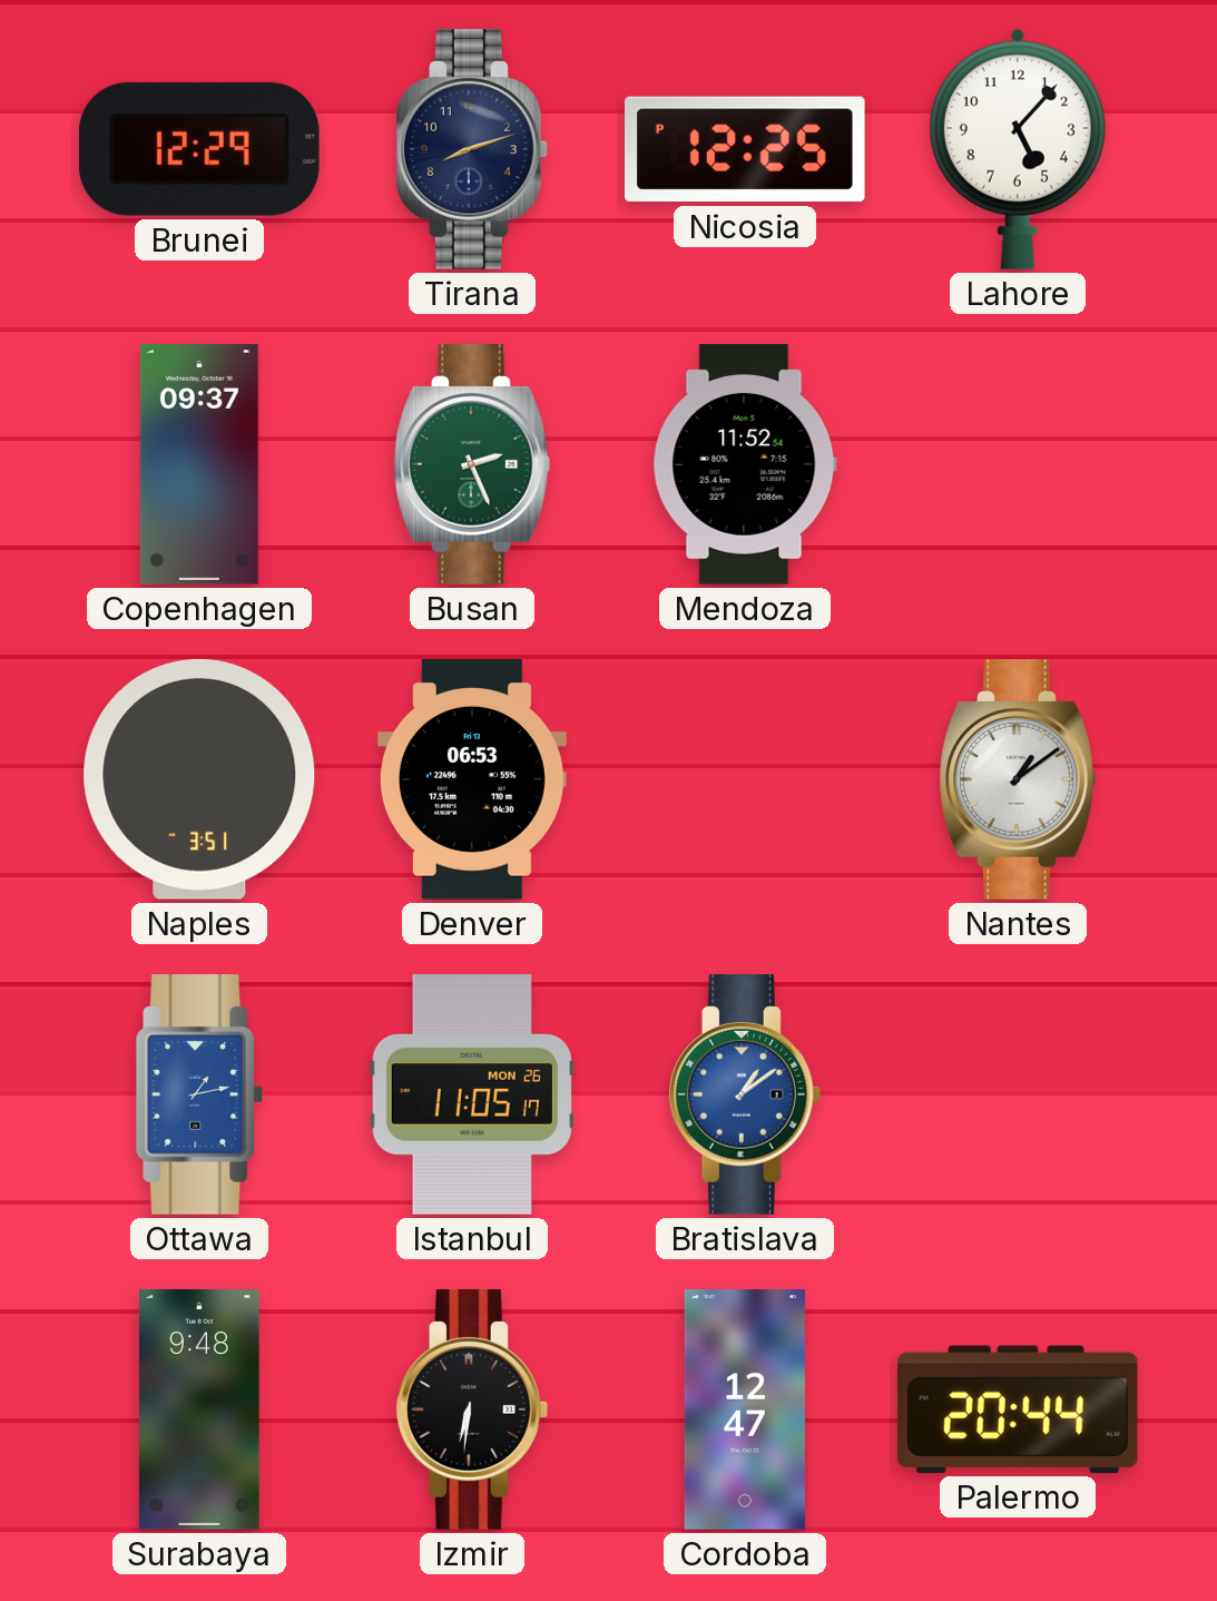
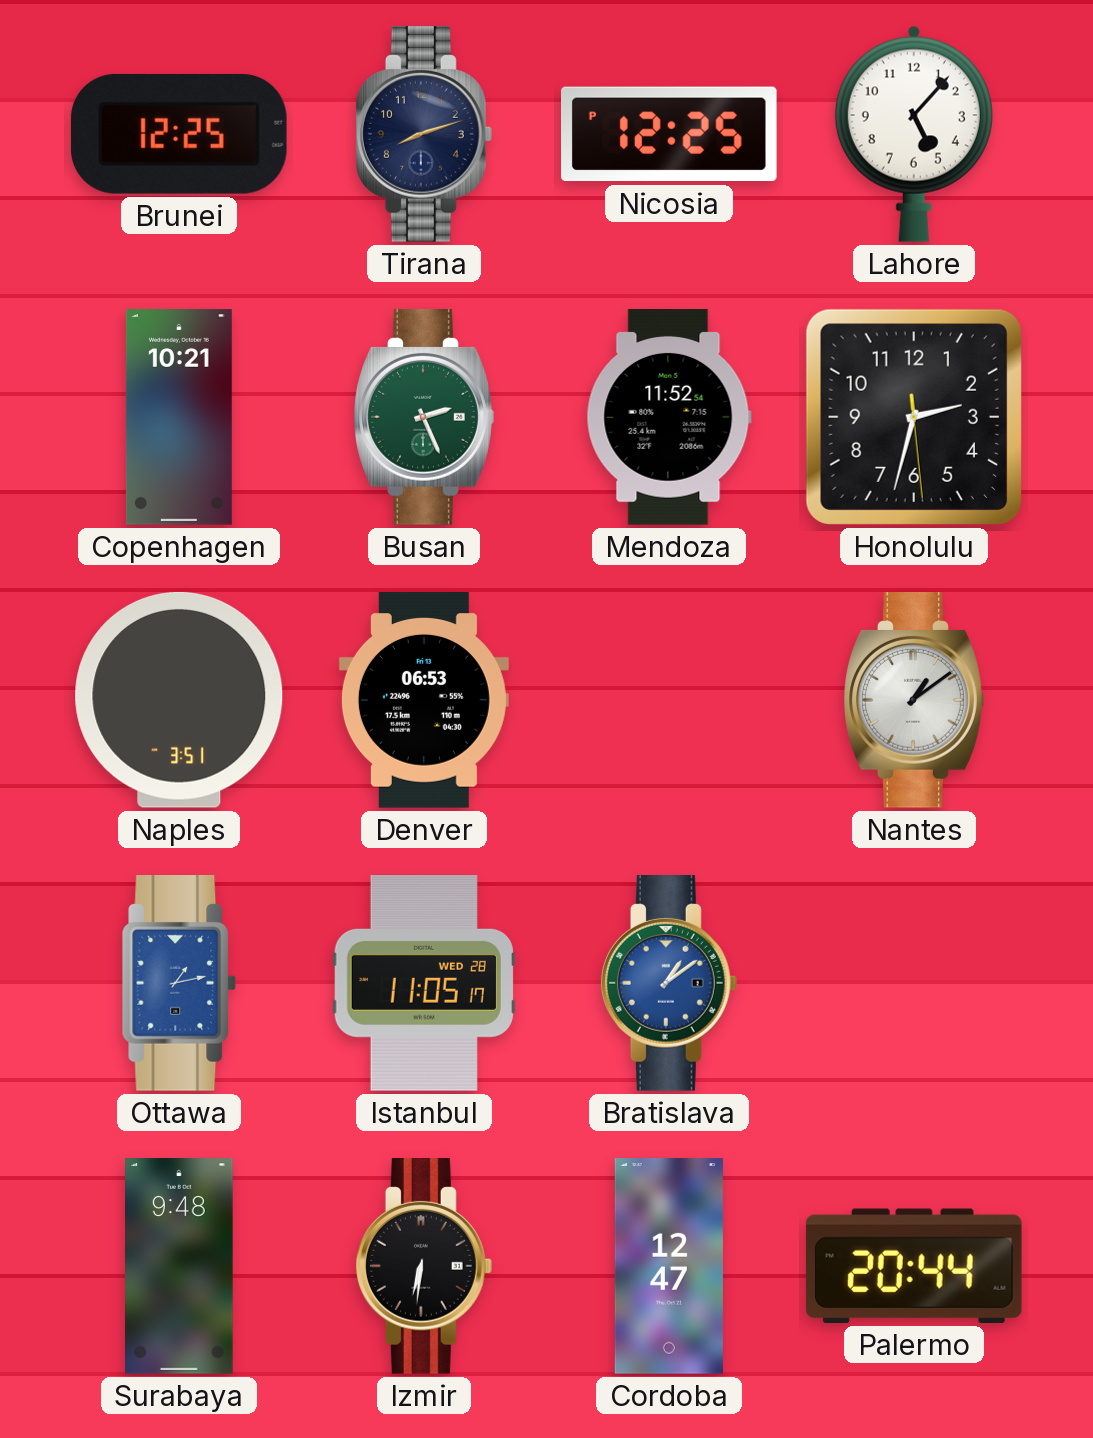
Brunei: 12:29 -> 12:25 (179, 134)
Copenhagen: 09:37 -> 10:21 (179, 417)
Honolulu: none -> 2:32 (914, 417)
Istanbul date: MON 26 -> WED 28 (424, 984)
